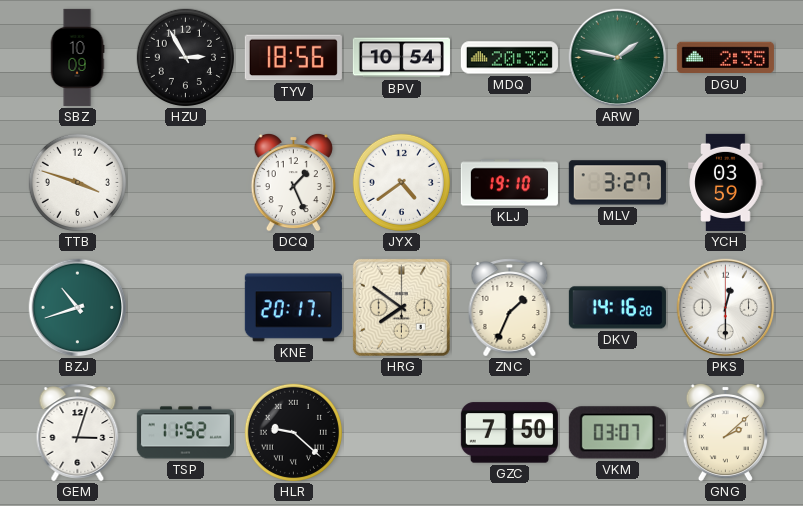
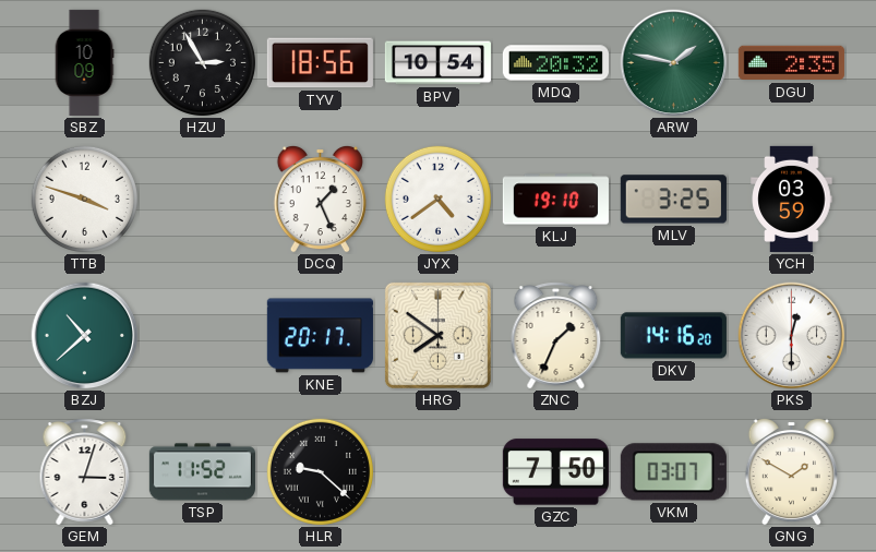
MLV: 3:27 -> 3:25 (673, 200)
BZJ: 10:42 -> 10:38 (85, 336)
GNG: 2:08 -> 1:50 (791, 471)
